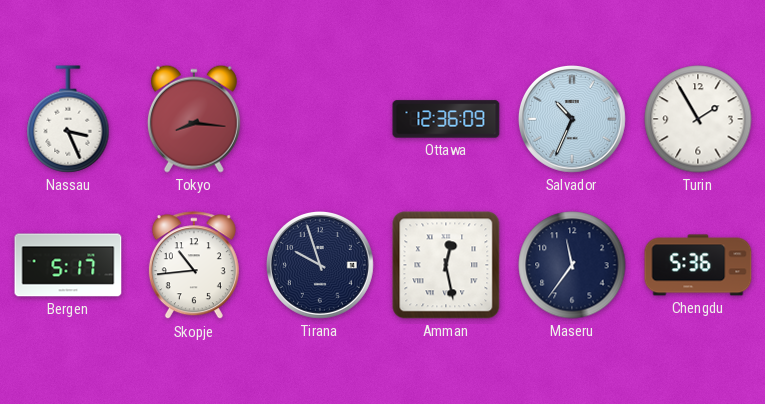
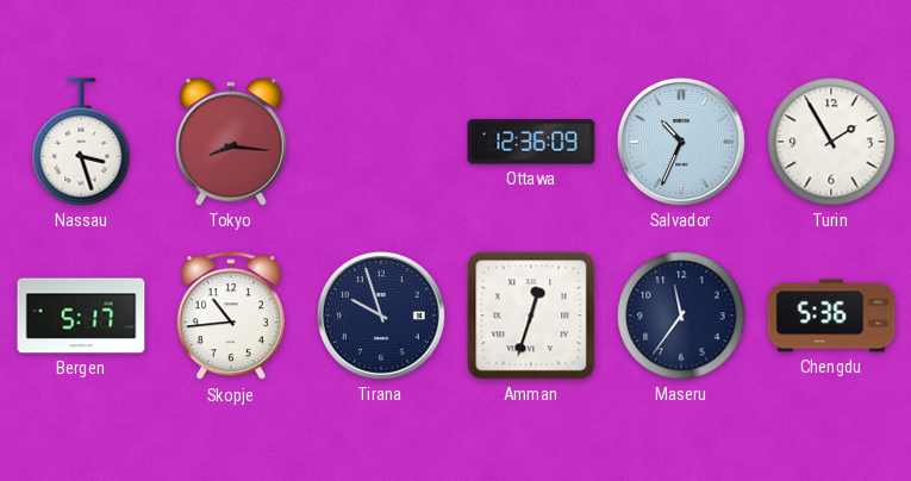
Nassau: 3:26 -> 3:27 (81, 142)
Amman: 12:28 -> 12:33 (531, 316)
